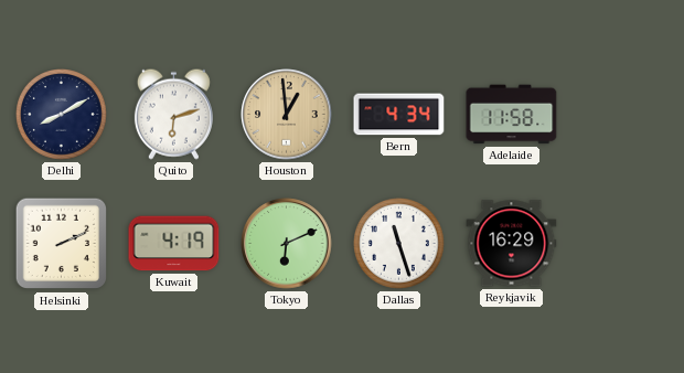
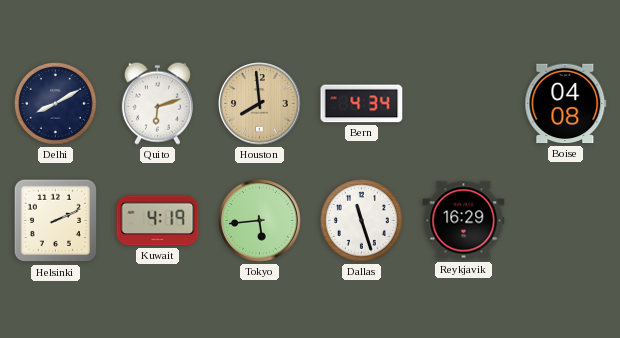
Houston: 12:59 -> 7:59 (260, 104)
Adelaide: 11:58 -> none (512, 115)
Boise: none -> 04:08 (566, 104)
Tokyo: 6:11 -> 5:44 (260, 221)
